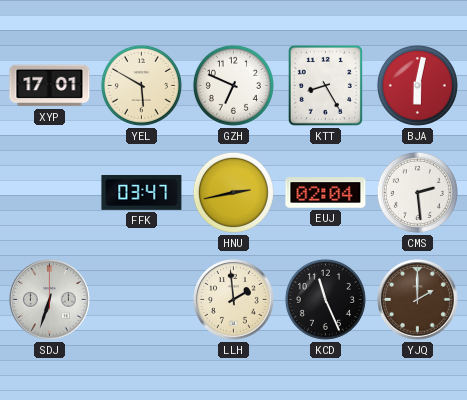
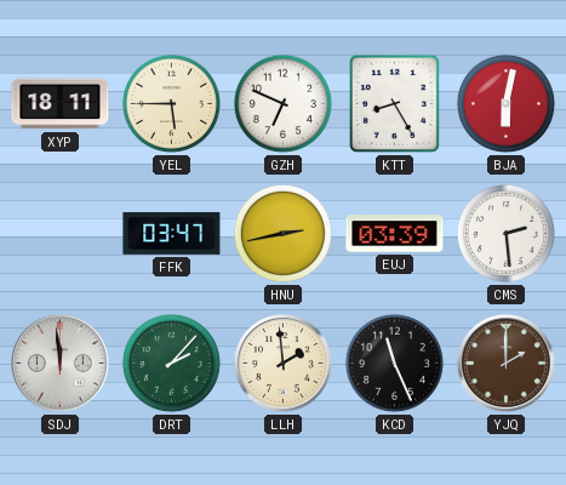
XYP: 17:01 -> 18:11 (61, 104)
YEL: 5:50 -> 5:45 (171, 103)
EUJ: 02:04 -> 03:39 (395, 234)
SDJ: 6:33 -> 11:59 (61, 364)
DRT: none -> 2:07 (171, 363)
